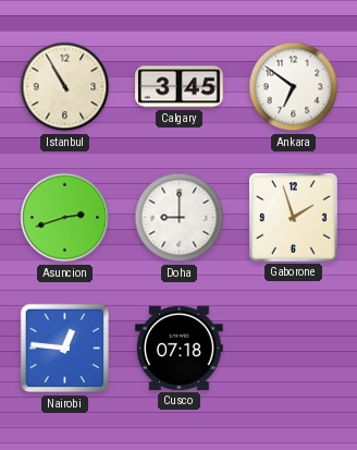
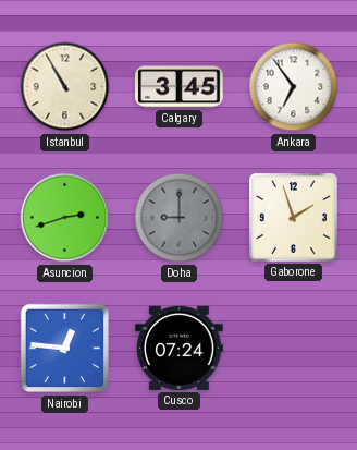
Ankara: 6:51 -> 6:54 (294, 87)
Doha dial: white -> grey (180, 218)
Cusco: 07:18 -> 07:24 (180, 348)
